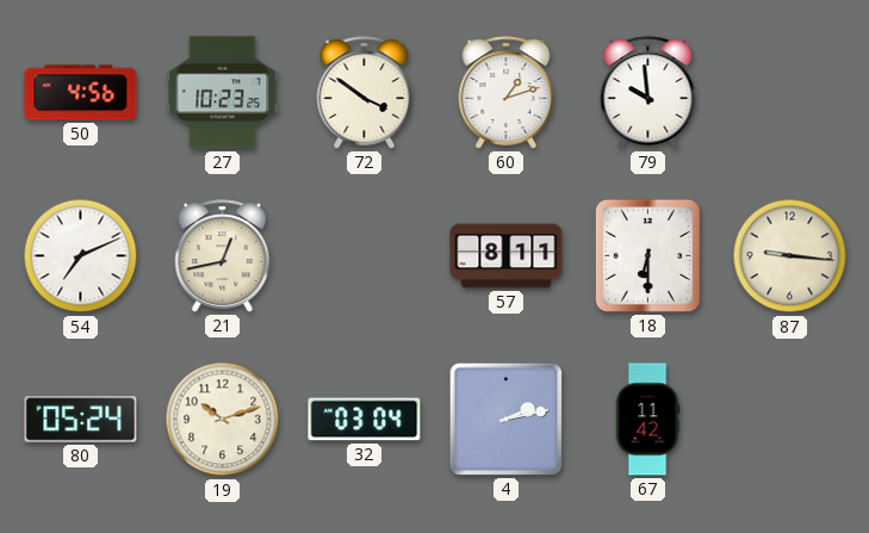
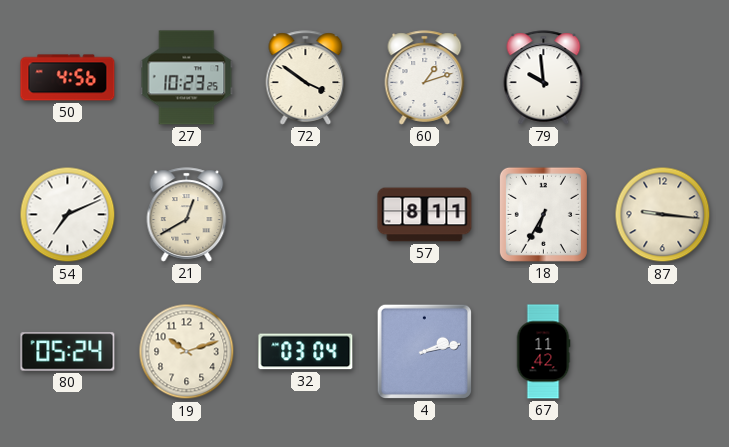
21: 12:43 -> 12:40 (187, 215)
18: 6:30 -> 6:35 (543, 214)
